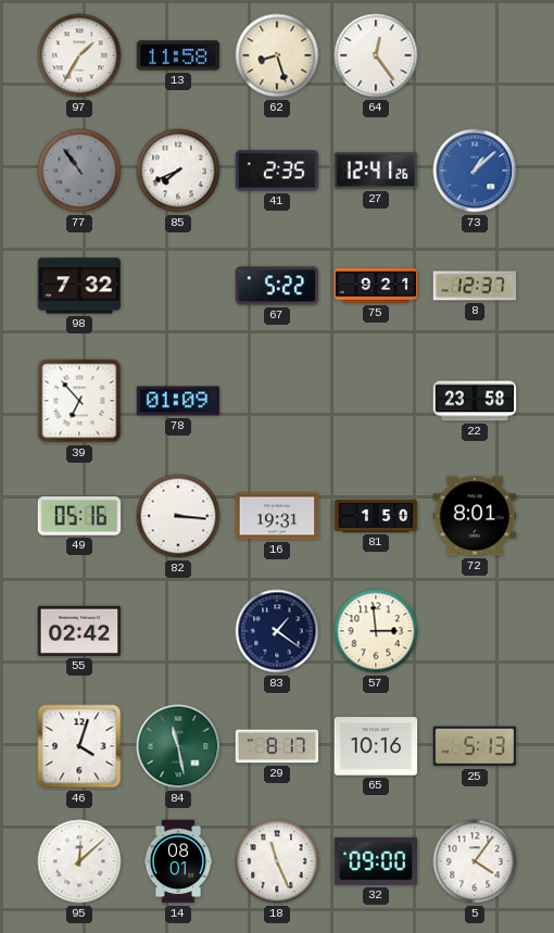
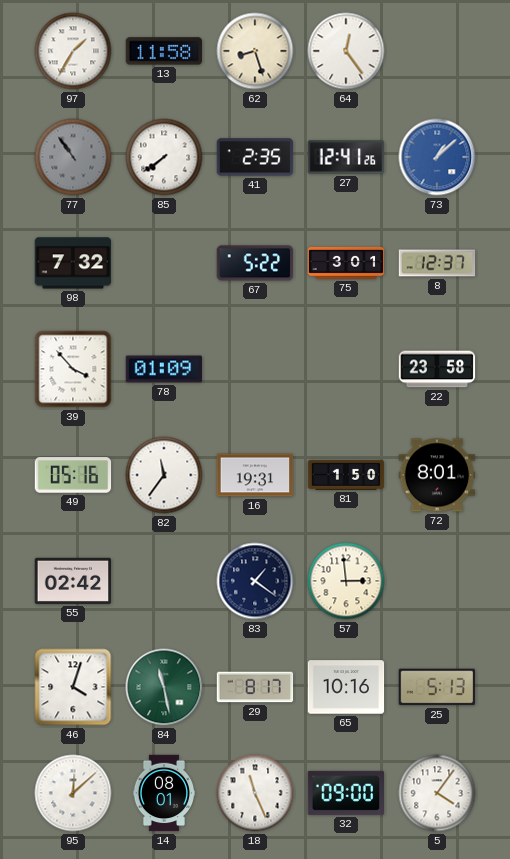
85: 7:41 -> 7:39 (164, 157)
75: 9:21 -> 3:01 (346, 263)
39: 6:53 -> 3:53 (73, 369)
82: 3:16 -> 11:36 (164, 475)
